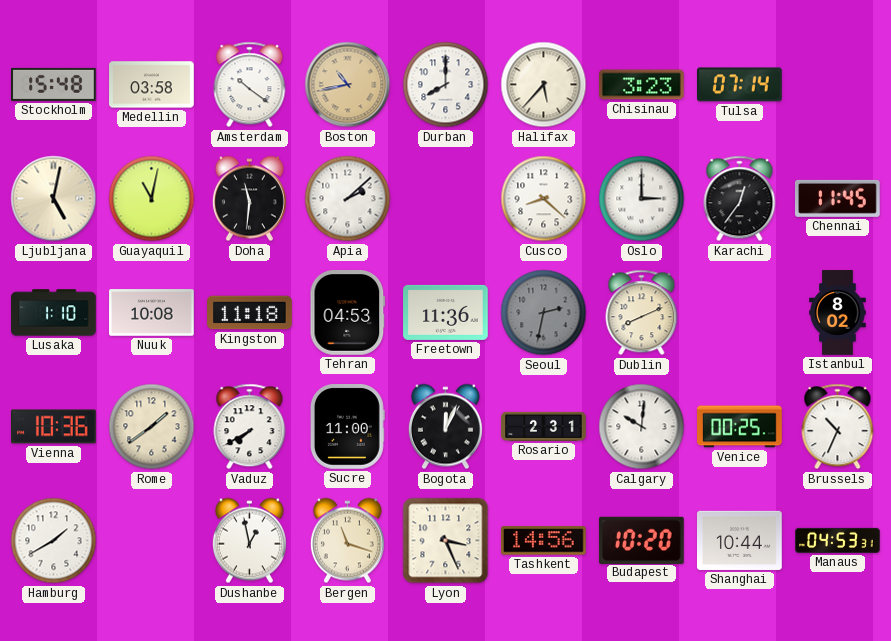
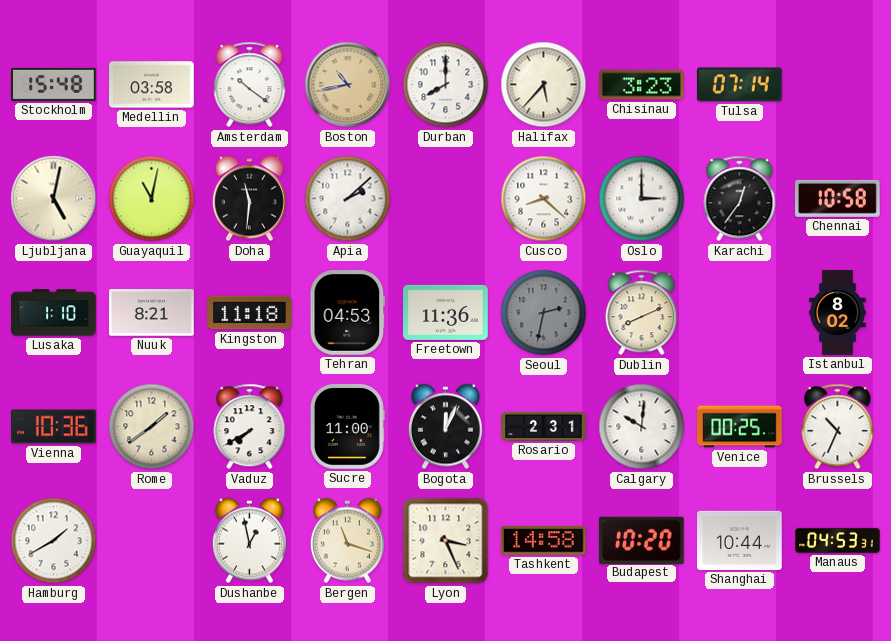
Chennai: 11:45 -> 10:58 (838, 198)
Nuuk: 10:08 -> 8:21 (152, 313)
Tashkent: 14:56 -> 14:58 (544, 541)
